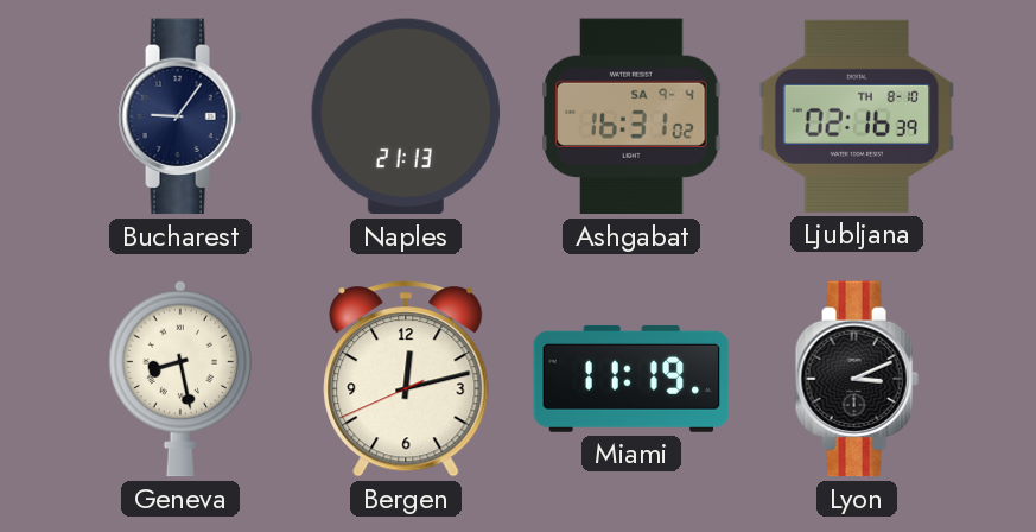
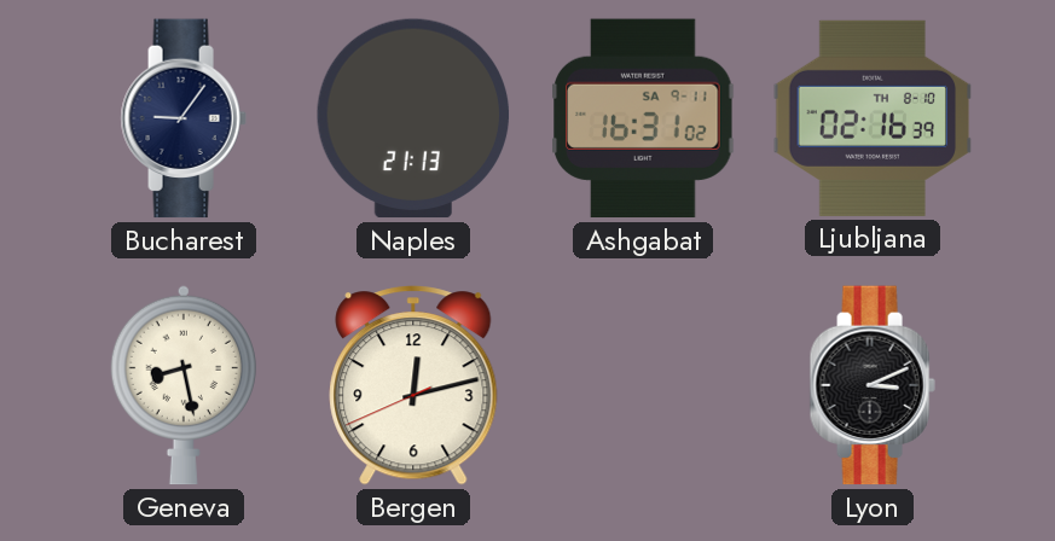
Ashgabat date: SA 9-4 -> SA 9-11 (643, 118)
Miami: 11:19 -> none (631, 379)
